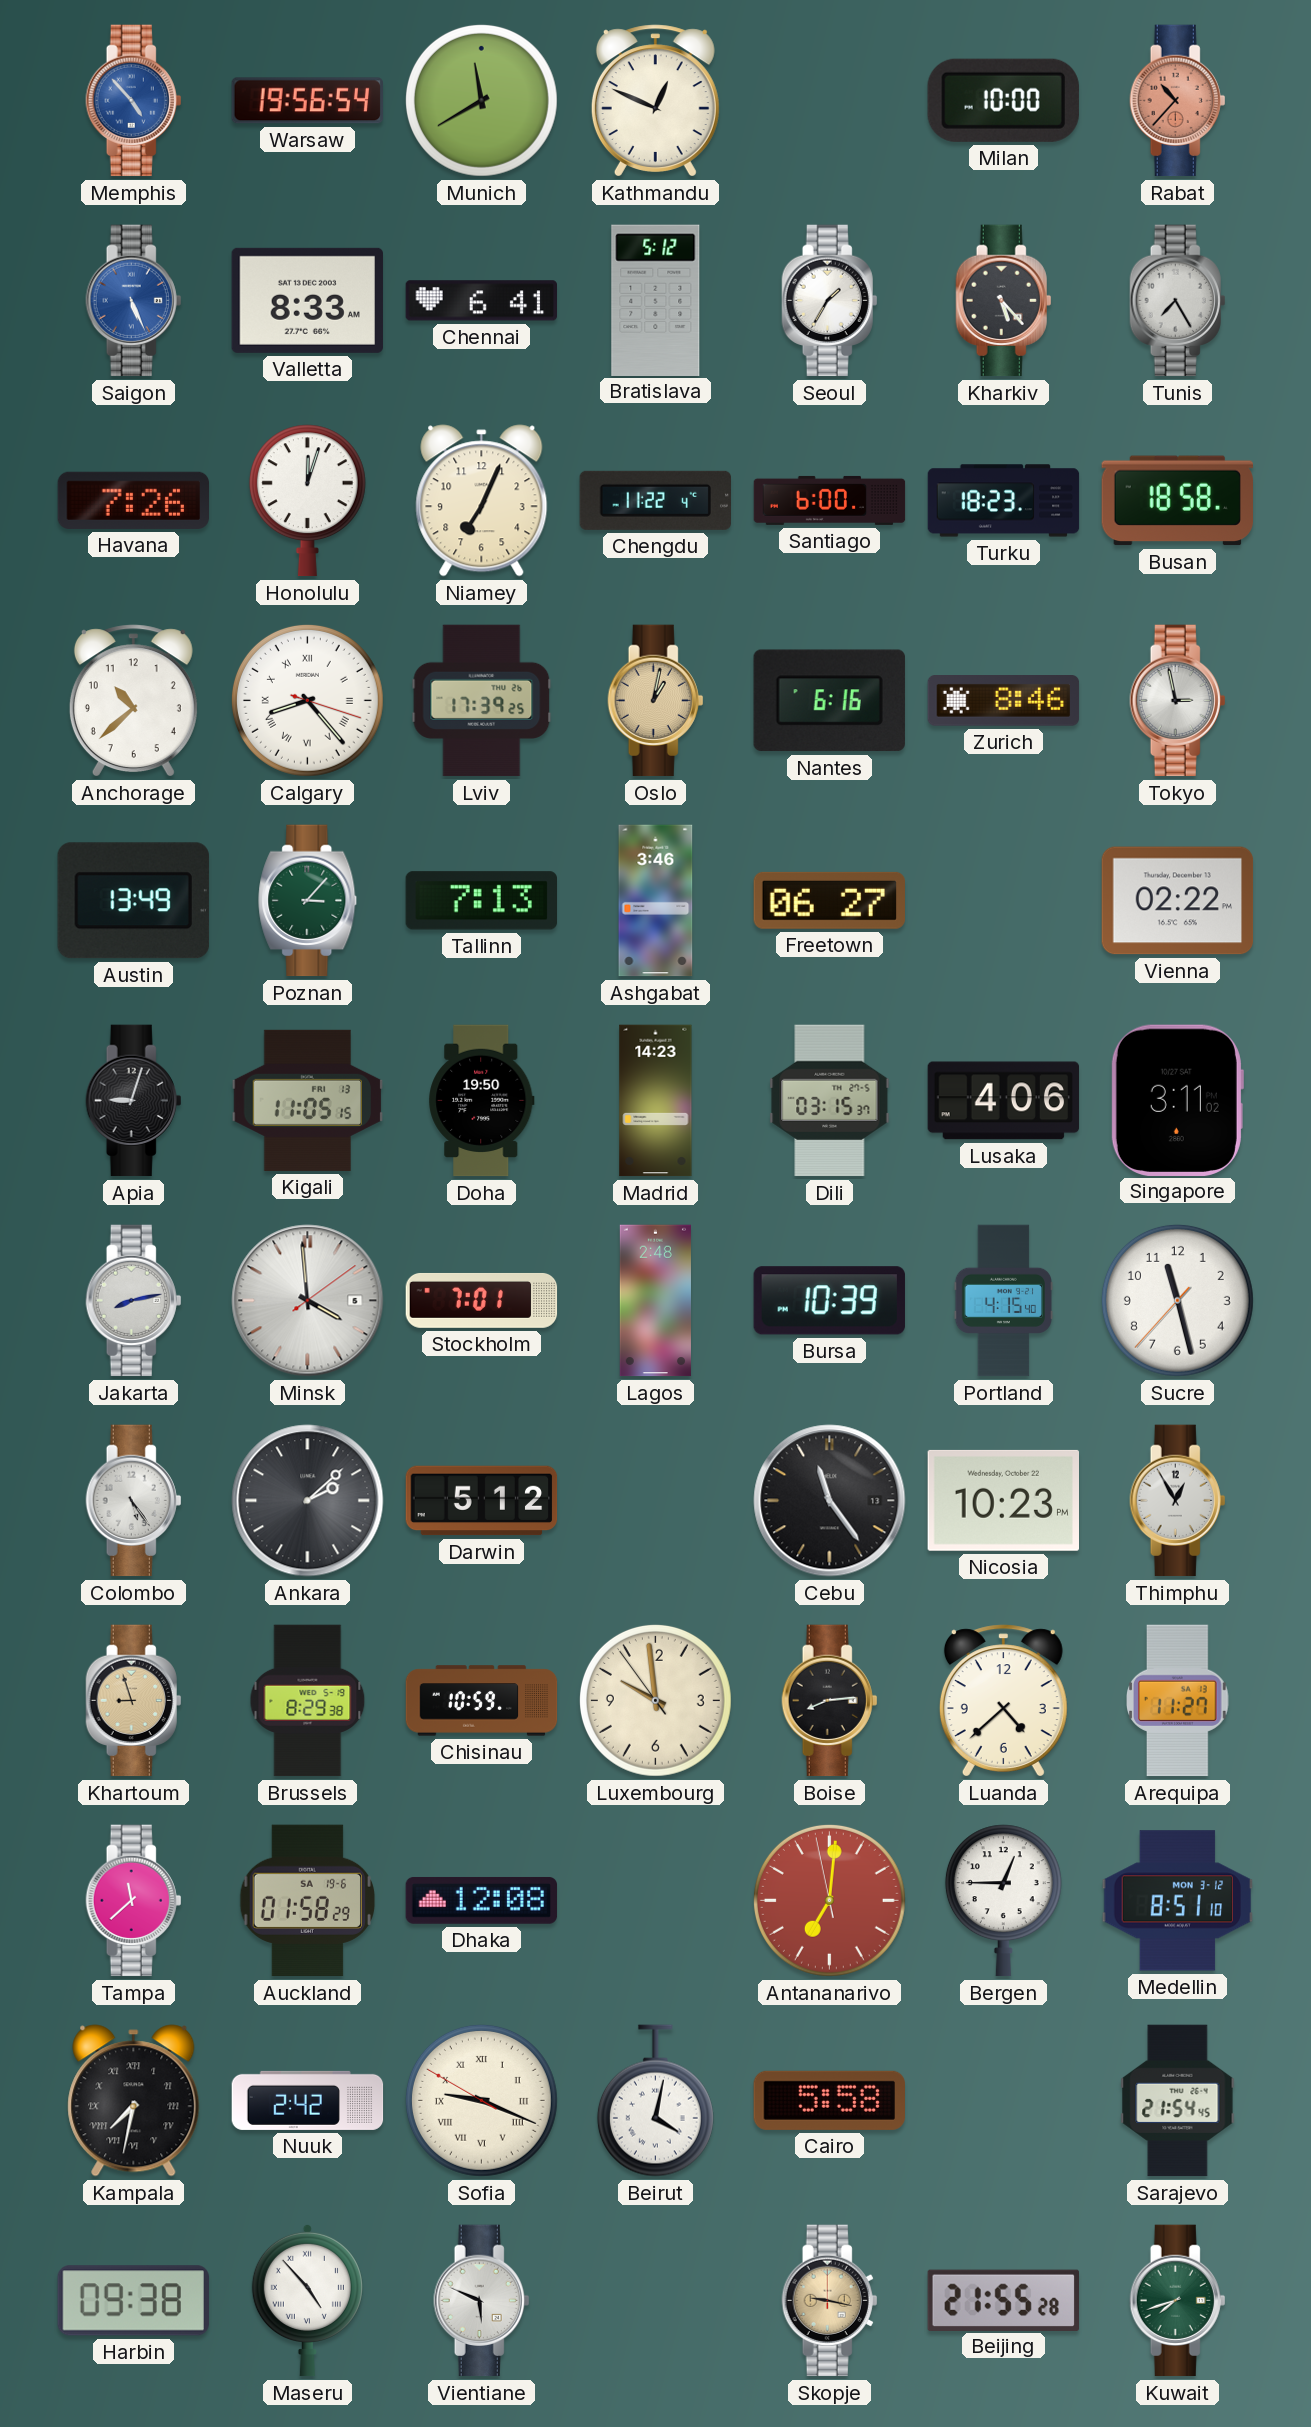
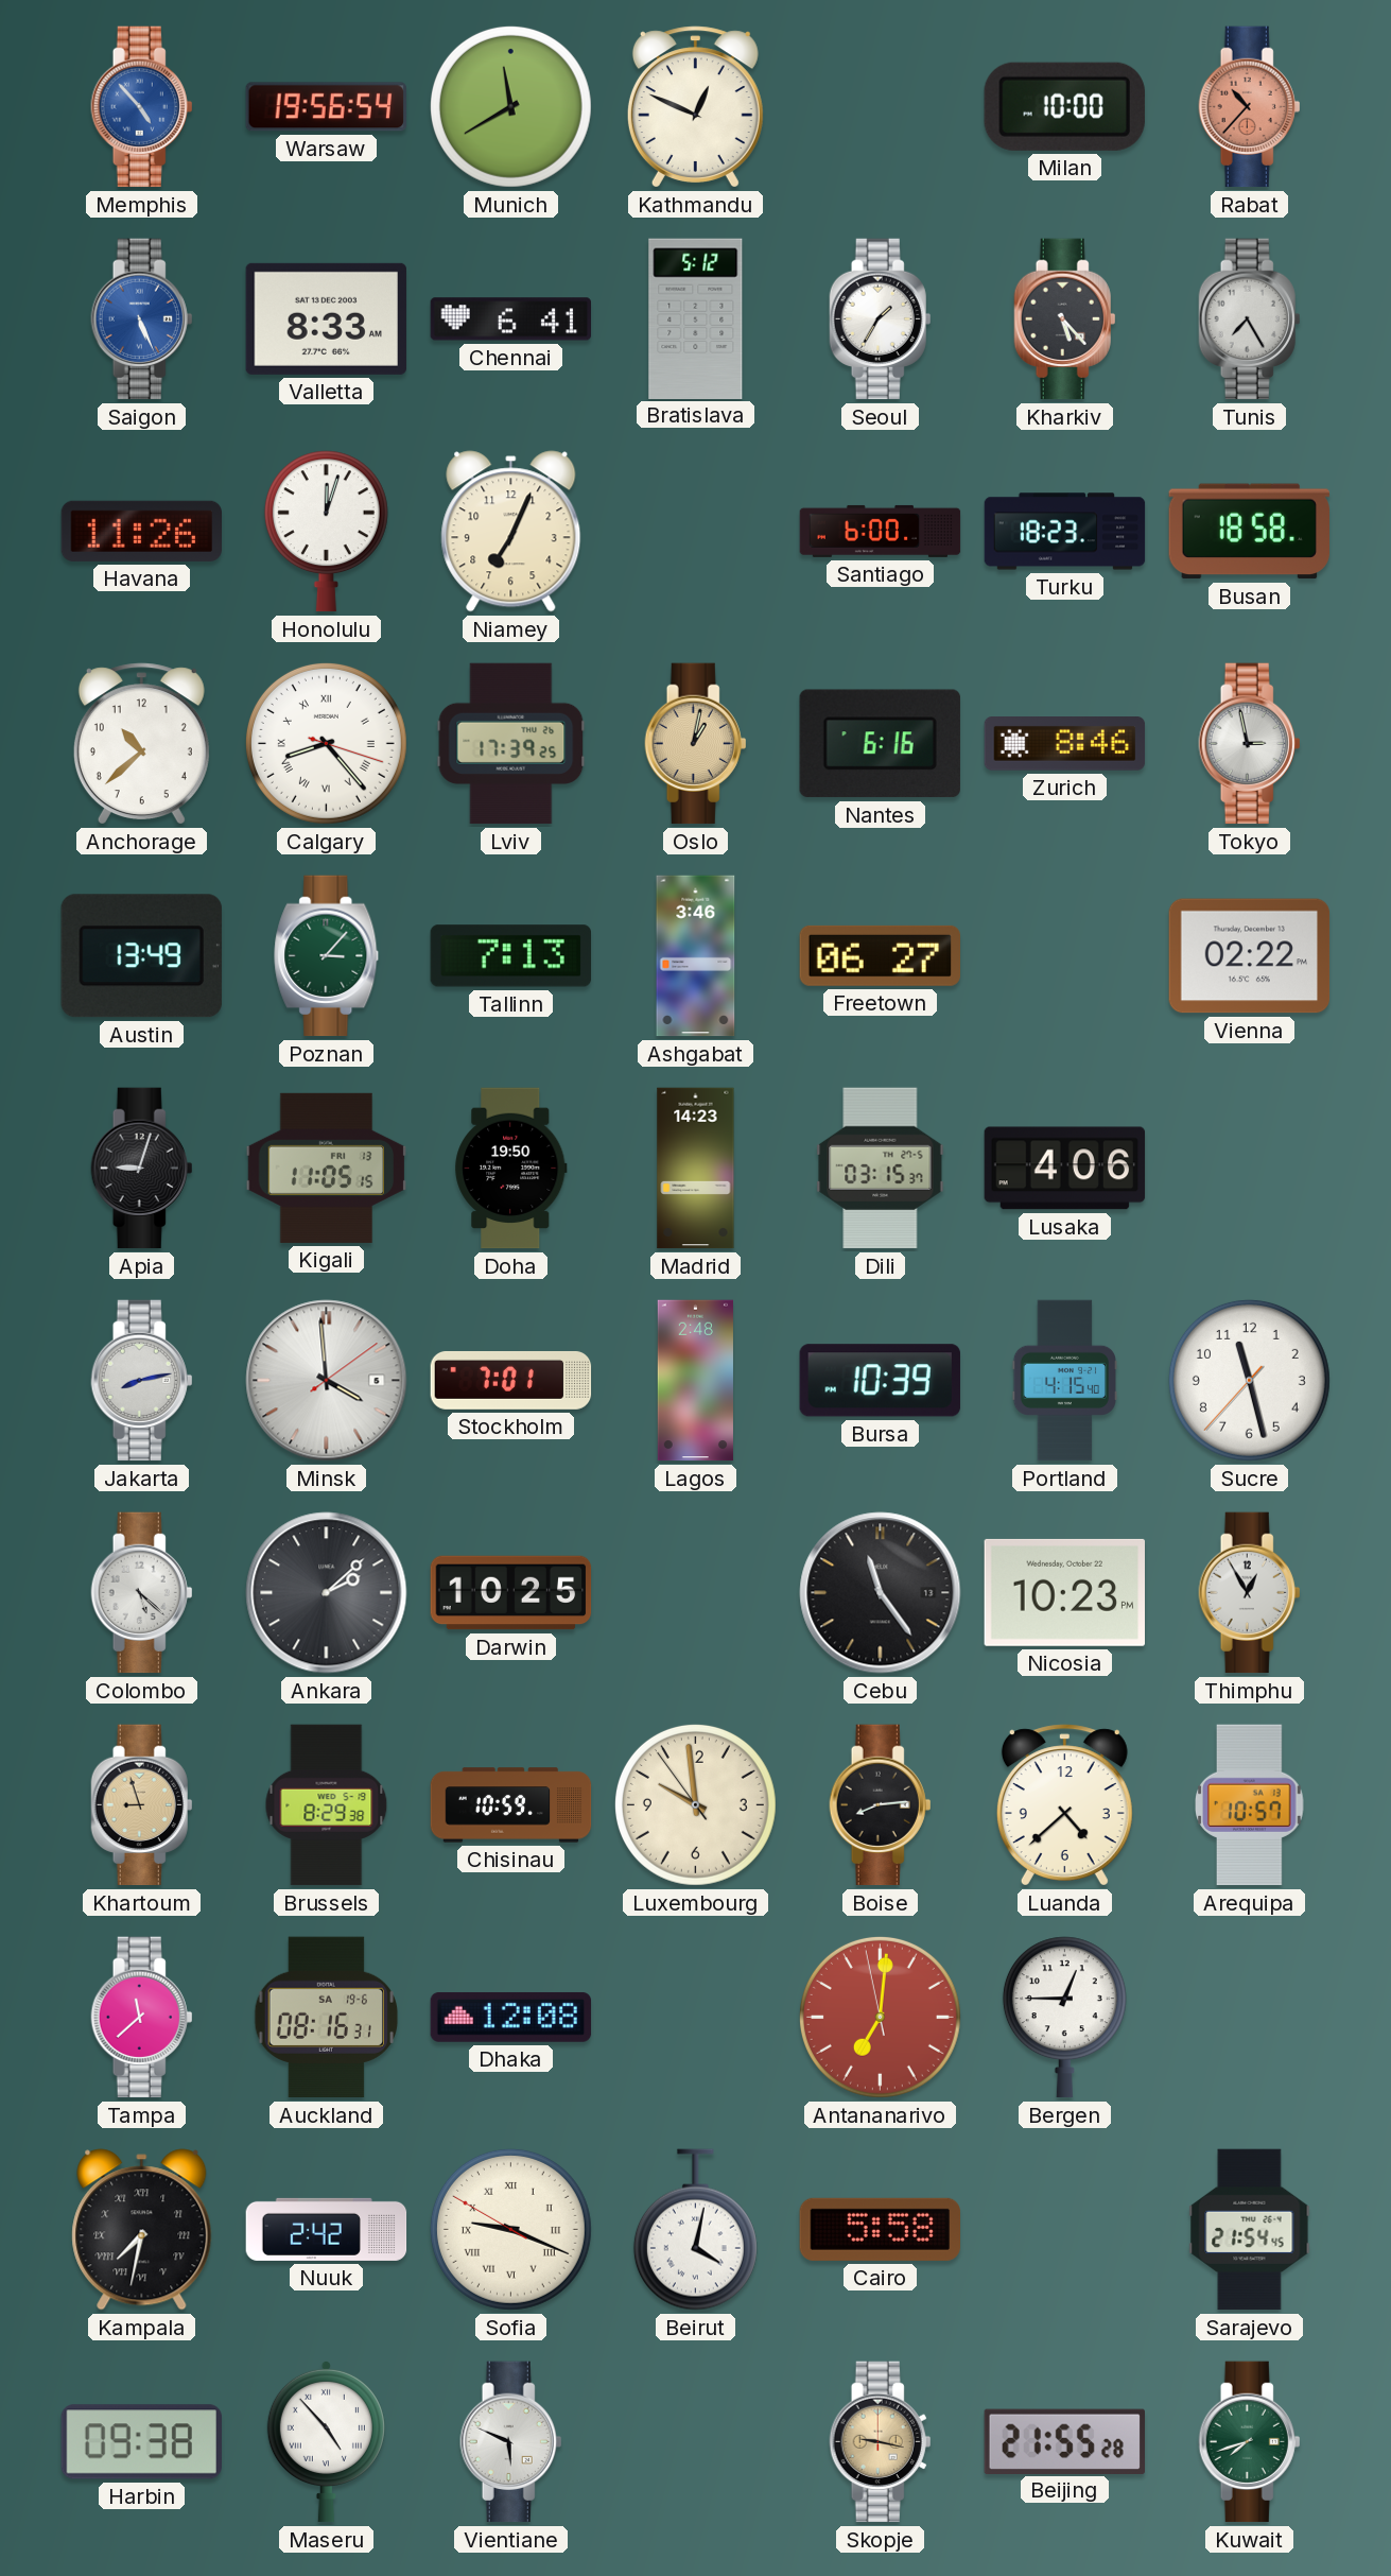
Havana: 7:26 -> 11:26 (141, 531)
Chengdu: 11:22 -> none (655, 500)
Singapore: 3:11 -> none (1177, 1100)
Colombo: 5:24 -> 5:22 (142, 1593)
Darwin: 5:12 -> 10:25 (511, 1593)
Arequipa: 11:27 -> 10:57 (1250, 1805)
Auckland: 01:58 -> 08:16 (326, 2018)
Medellin: 8:51 -> none (1178, 1901)
